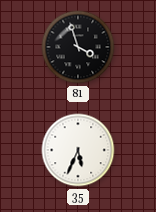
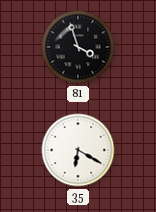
35: 5:34 -> 6:20 (78, 150)
